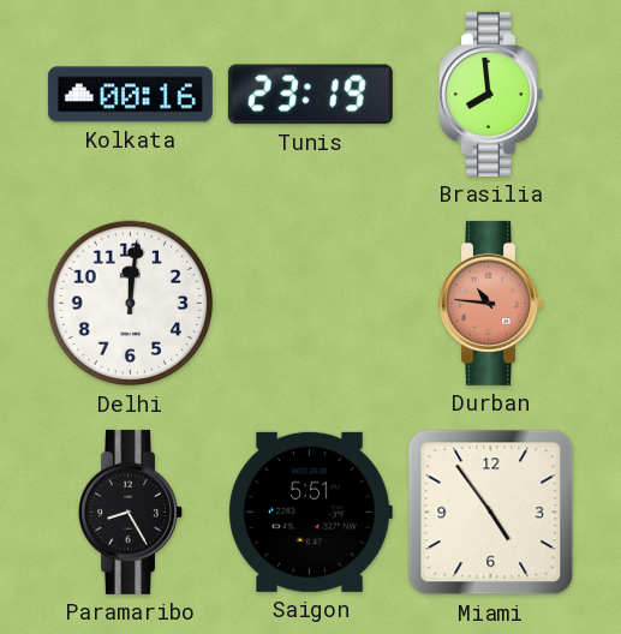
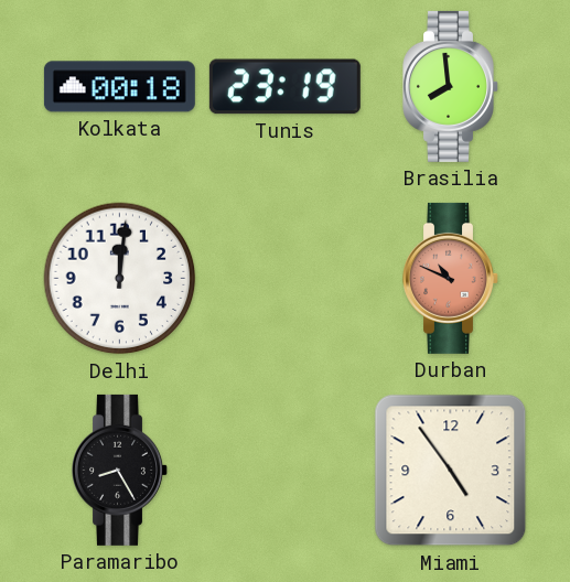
Kolkata: 00:16 -> 00:18 (119, 87)
Durban: 10:46 -> 10:49 (451, 278)
Saigon: 5:51 -> none (310, 512)
